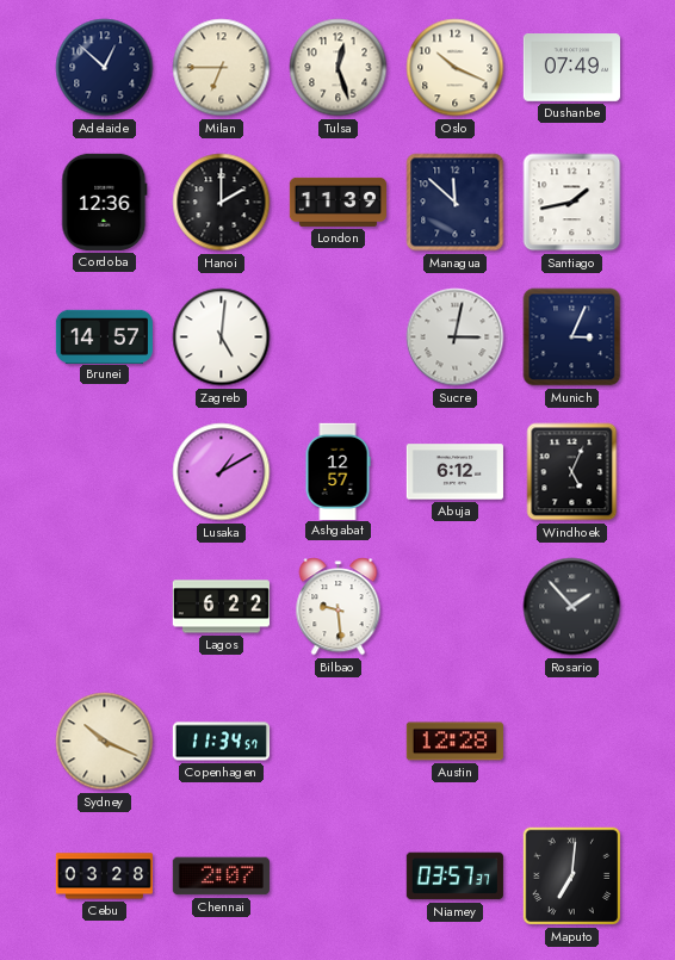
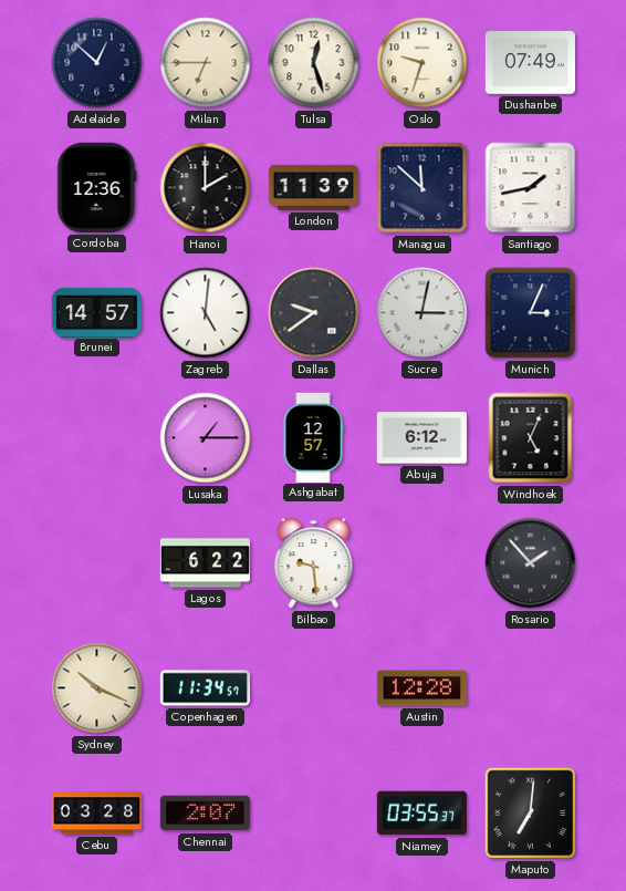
Oslo: 10:19 -> 9:33 (422, 63)
Dallas: none -> 9:39 (314, 313)
Lusaka: 1:10 -> 1:15 (206, 438)
Niamey: 03:57 -> 03:55 (421, 814)
